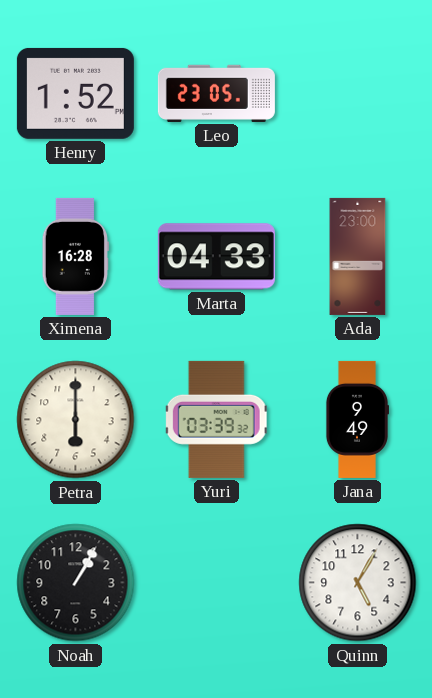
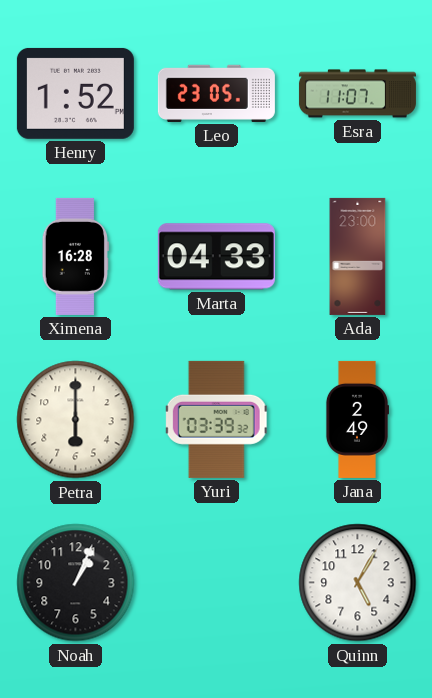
Esra: none -> 11:07 (357, 94)
Jana: 9:49 -> 2:49 (356, 419)
Noah: 1:05 -> 1:04 (76, 583)
